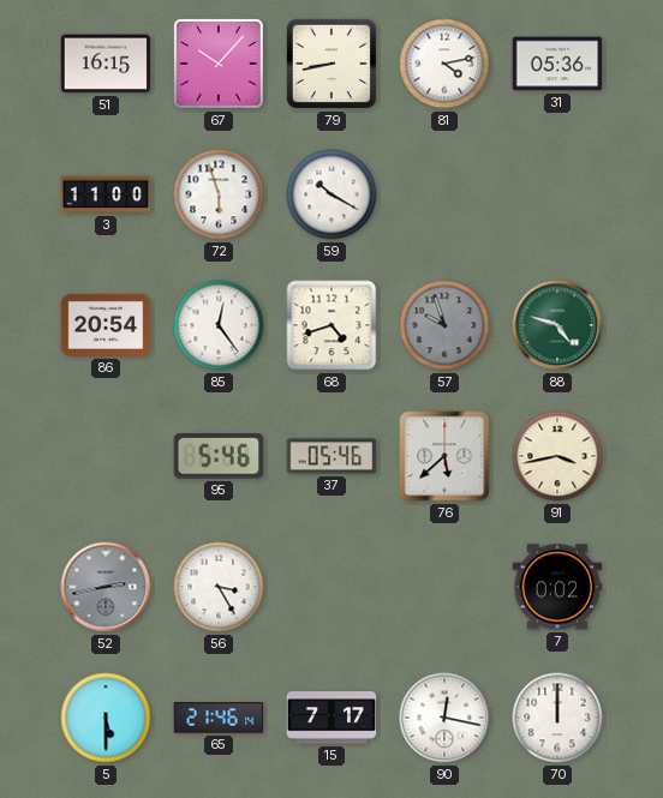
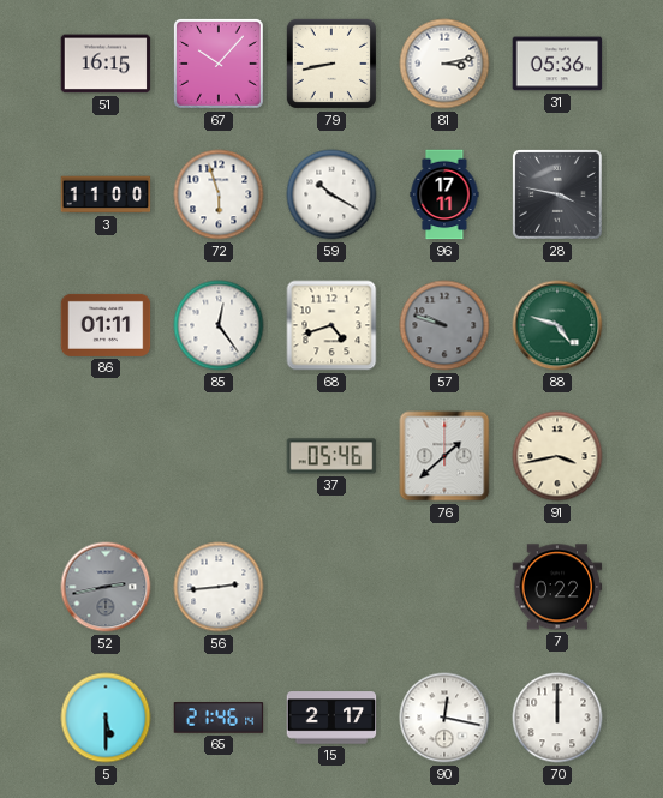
81: 4:13 -> 3:13 (444, 64)
96: none -> 17:11 (444, 194)
28: none -> 3:47 (557, 194)
86: 20:54 -> 01:11 (106, 325)
57: 9:57 -> 9:48 (444, 325)
95: 5:46 -> none (219, 456)
76: 5:38 -> 1:38 (444, 456)
56: 3:25 -> 2:44 (219, 587)
7: 0:02 -> 0:22 (557, 587)
15: 7:17 -> 2:17 (331, 718)
